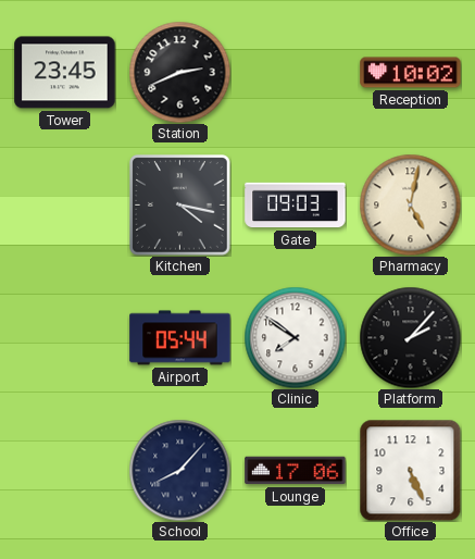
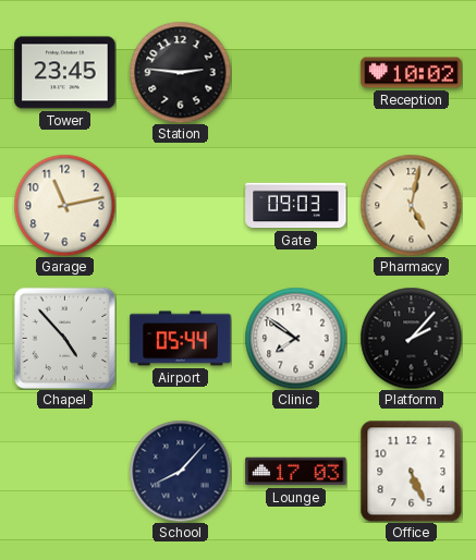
Station: 2:41 -> 2:46 (180, 72)
Garage: none -> 11:13 (64, 205)
Kitchen: 4:17 -> none (180, 206)
Chapel: none -> 4:53 (64, 338)
Lounge: 17:06 -> 17:03 (296, 472)
